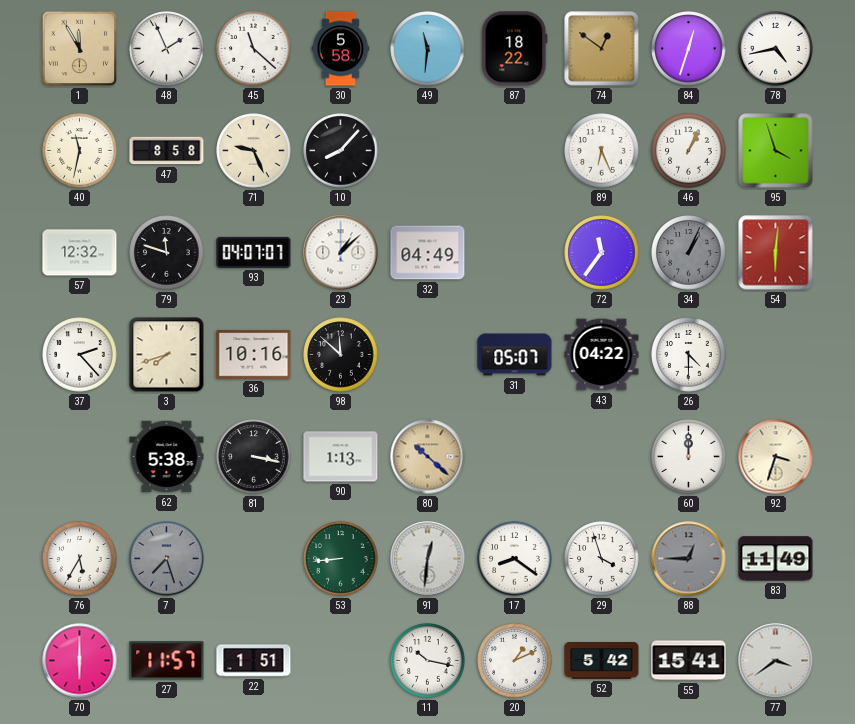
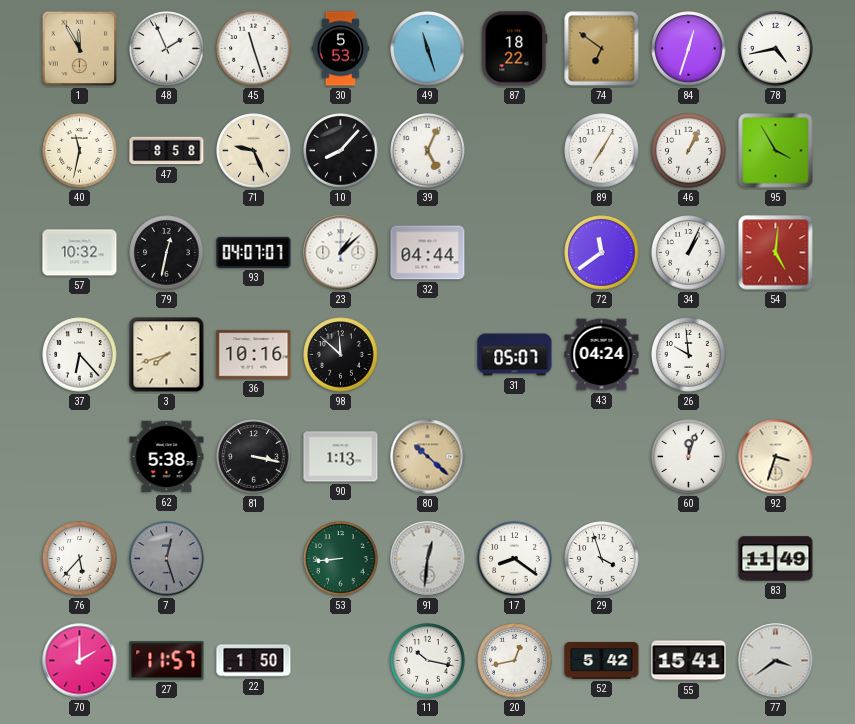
45: 11:22 -> 11:27 (254, 49)
30: 5:58 -> 5:53 (341, 49)
49: 11:31 -> 11:27 (428, 49)
74: 12:51 -> 6:51 (602, 49)
39: none -> 5:04 (428, 151)
89: 6:26 -> 7:05 (602, 151)
95: 3:57 -> 3:55 (776, 151)
57: 12:32 -> 10:32 (80, 253)
79: 11:48 -> 12:32 (167, 253)
32: 04:49 -> 04:44 (428, 253)
72: 11:36 -> 11:39 (602, 253)
34 dial: grey -> white (689, 253)
54: 6:01 -> 5:01 (776, 253)
37: 2:23 -> 6:23 (80, 355)
43: 04:22 -> 04:24 (602, 355)
26: 4:30 -> 9:59 (689, 355)
60: 12:00 -> 12:03 (689, 457)
76: 5:35 -> 5:37 (80, 559)
7: 7:27 -> 12:27 (167, 559)
88: 12:45 -> none (689, 559)
70: 6:00 -> 2:00 (80, 661)
22: 1:51 -> 1:50 (254, 661)
20: 1:11 -> 12:43 (515, 661)
